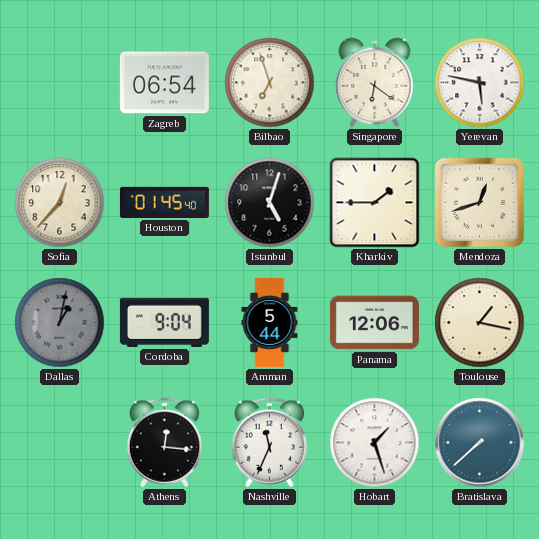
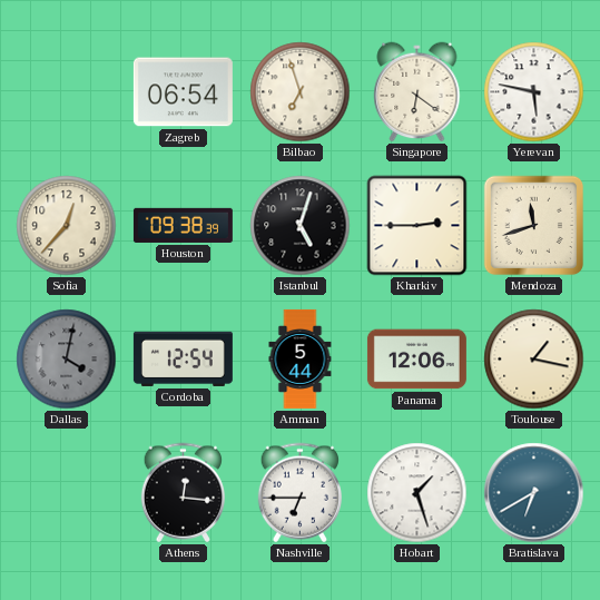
Houston: 01:45 -> 09:38 (183, 225)
Kharkiv: 1:45 -> 2:45 (417, 226)
Mendoza: 12:42 -> 11:42 (534, 226)
Dallas: 1:02 -> 4:02 (67, 360)
Cordoba: 9:04 -> 12:54 (183, 358)
Nashville: 11:34 -> 6:45 (299, 493)
Bratislava: 7:38 -> 6:40 (534, 493)
